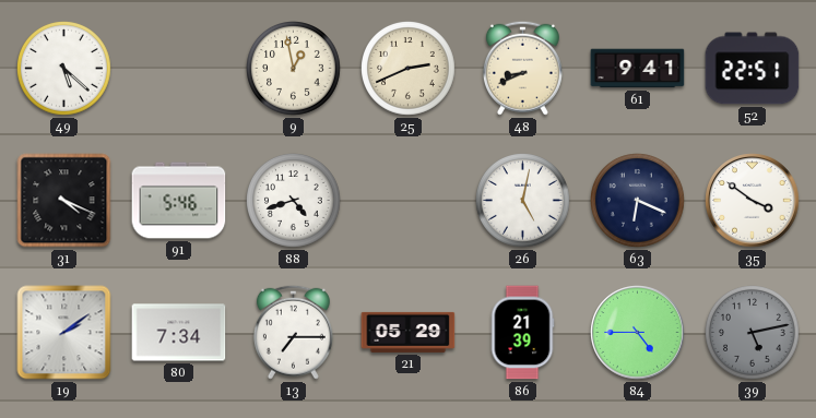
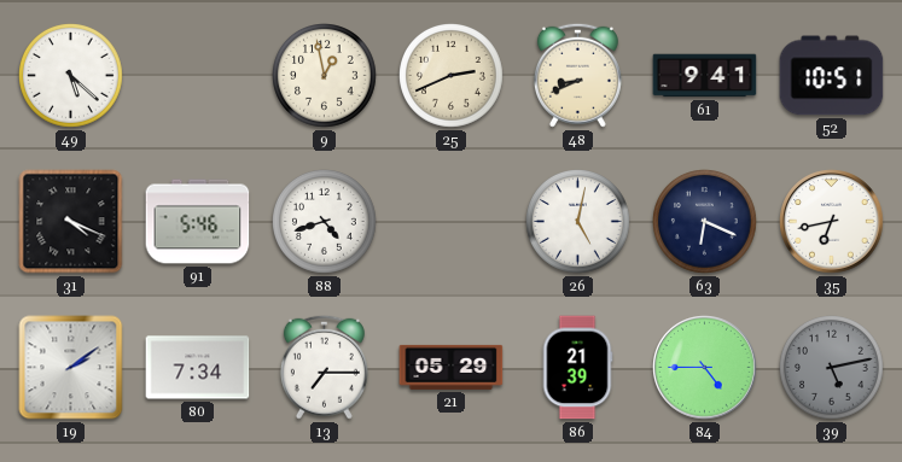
52: 22:51 -> 10:51 (832, 76)
35: 3:51 -> 6:43 (832, 222)
